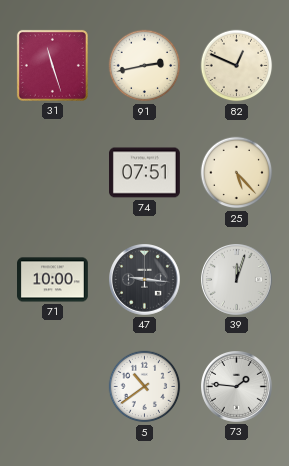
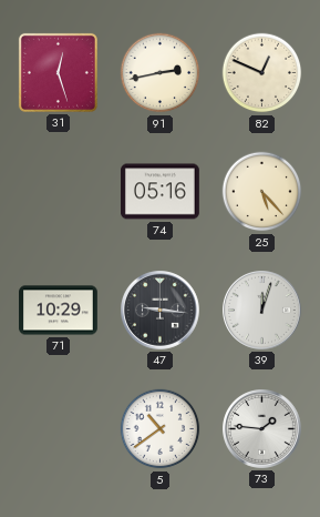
31: 11:27 -> 12:27 (58, 72)
74: 07:51 -> 05:16 (161, 192)
71: 10:00 -> 10:29 (59, 311)
